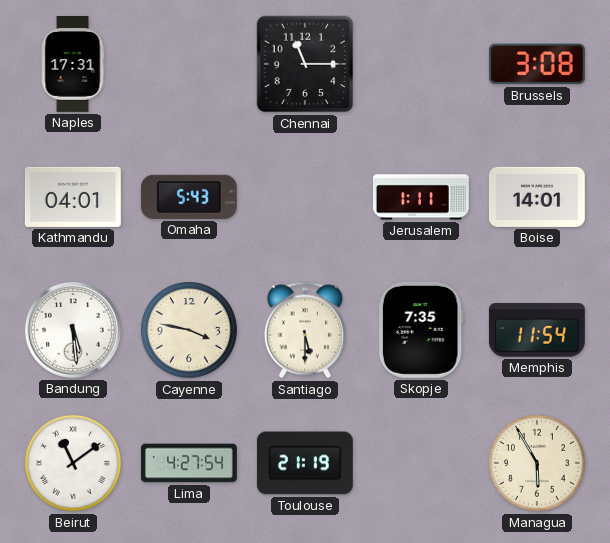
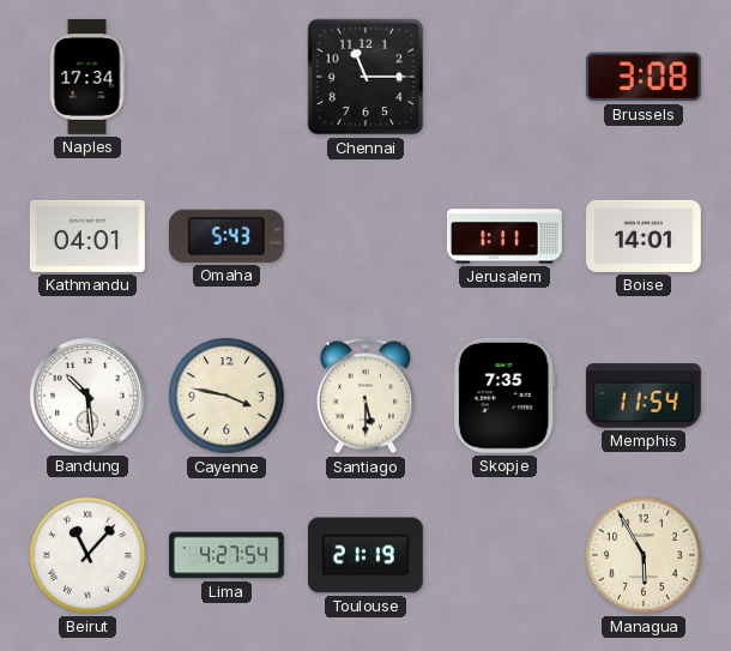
Naples: 17:31 -> 17:34 (87, 78)
Bandung: 5:29 -> 10:29 (87, 396)
Beirut: 11:09 -> 11:07 (89, 556)
